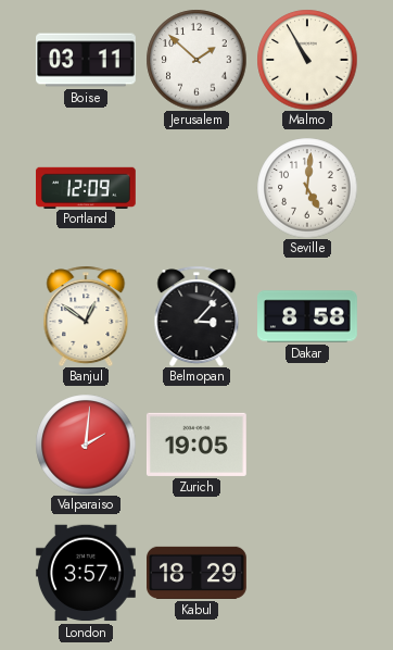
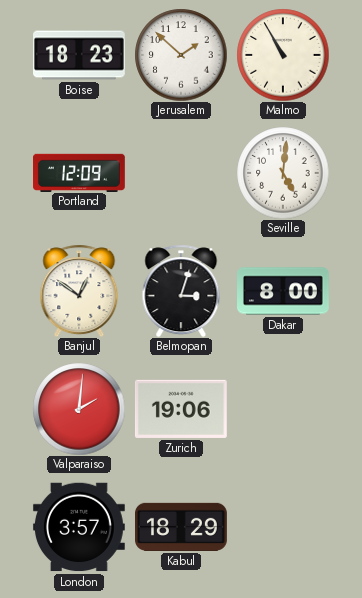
Boise: 03:11 -> 18:23 (80, 55)
Belmopan: 3:07 -> 3:03 (181, 291)
Dakar: 8:58 -> 8:00 (284, 291)
Zurich: 19:05 -> 19:06 (181, 409)
